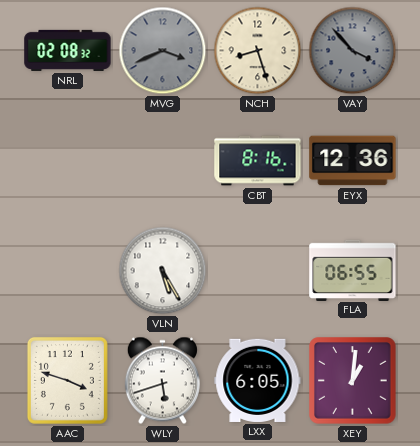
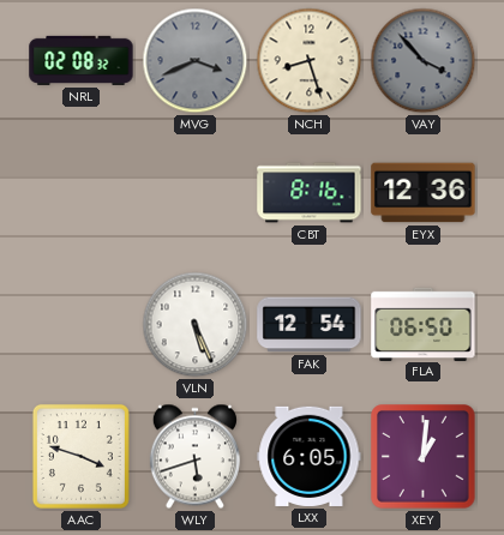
VLN: 5:25 -> 5:26 (196, 325)
FAK: none -> 12:54 (310, 325)
FLA: 06:55 -> 06:50 (424, 324)
